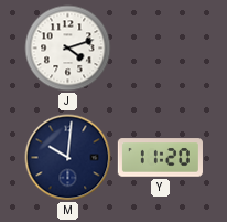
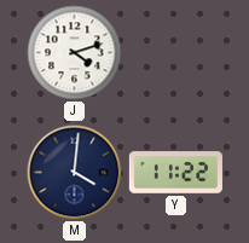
M: 10:01 -> 4:01 (75, 173)
Y: 11:20 -> 11:22 (175, 173)
